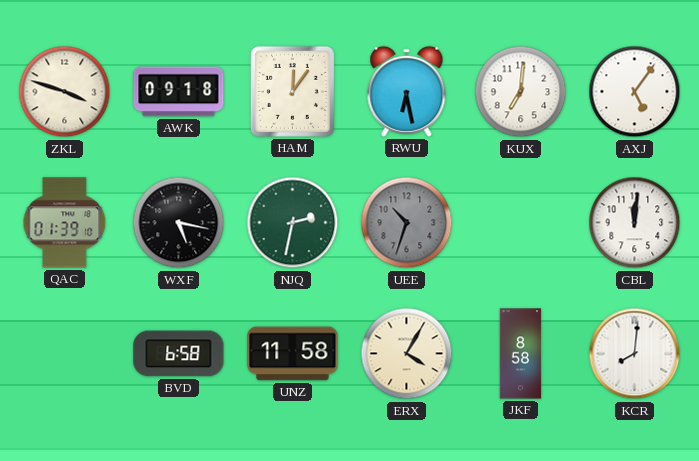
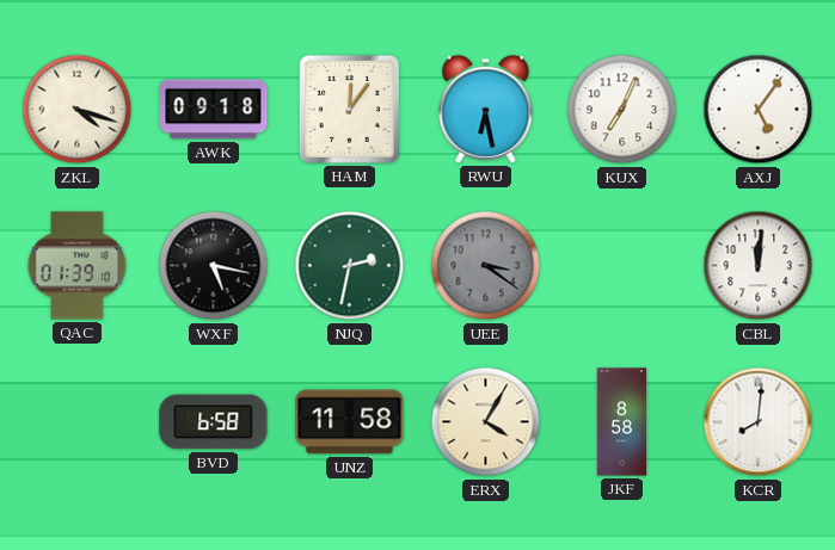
ZKL: 3:48 -> 4:18 (78, 110)
KUX: 7:01 -> 7:04 (622, 110)
UEE: 10:33 -> 3:21 (486, 266)
